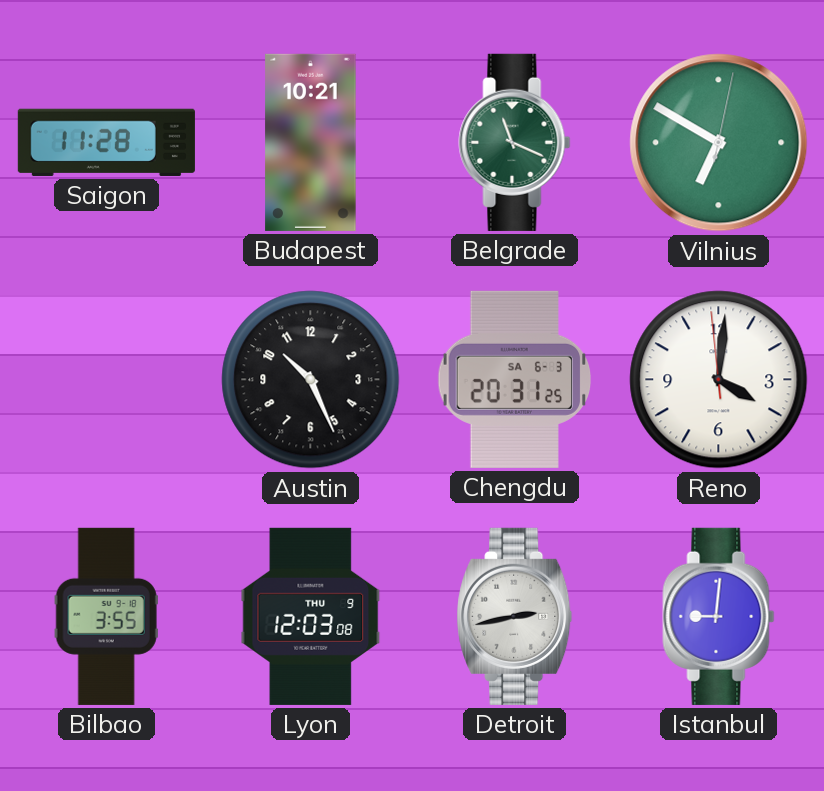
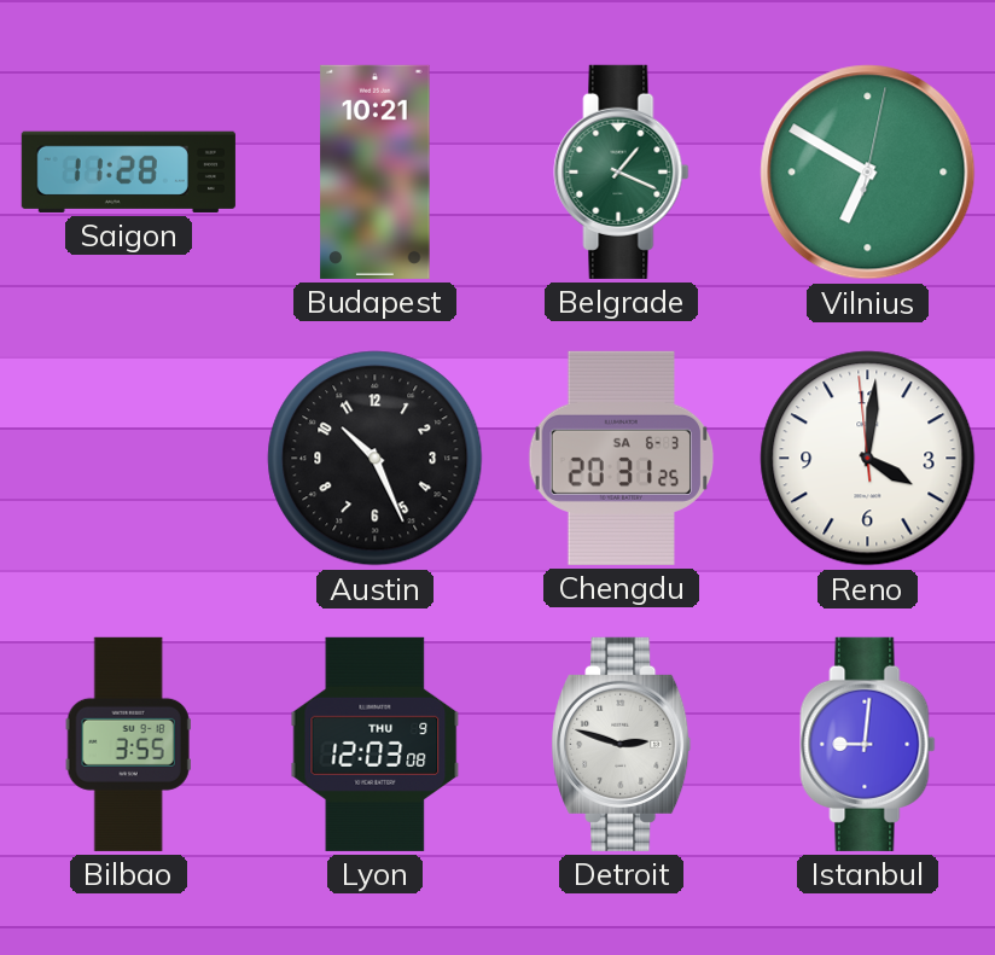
Belgrade: 11:19 -> 1:19 (622, 171)
Detroit: 2:43 -> 2:48 (622, 744)
